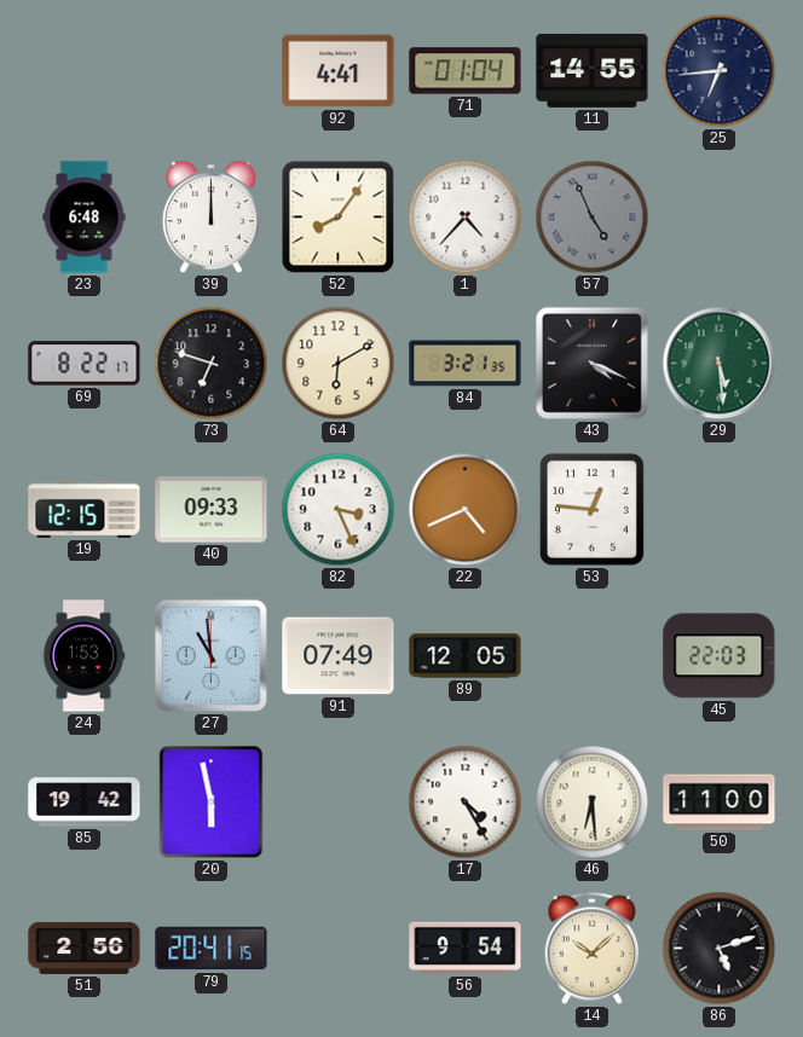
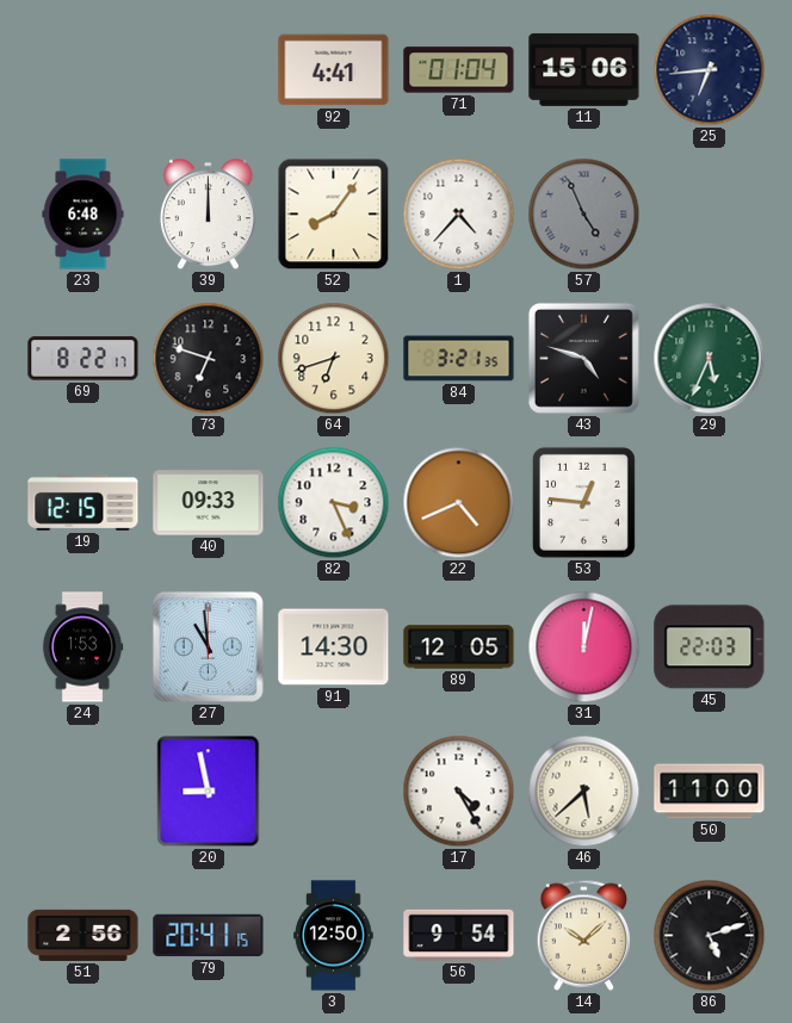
11: 14:55 -> 15:06 (584, 69)
64: 6:10 -> 6:42 (334, 359)
43: 4:19 -> 4:48 (583, 358)
29: 5:29 -> 5:34 (710, 359)
91: 07:49 -> 14:30 (334, 647)
31: none -> 12:02 (584, 647)
85: 19:42 -> none (85, 803)
20: 5:58 -> 8:58 (209, 792)
46: 6:29 -> 5:38 (584, 792)
3: none -> 12:50 (334, 936)
